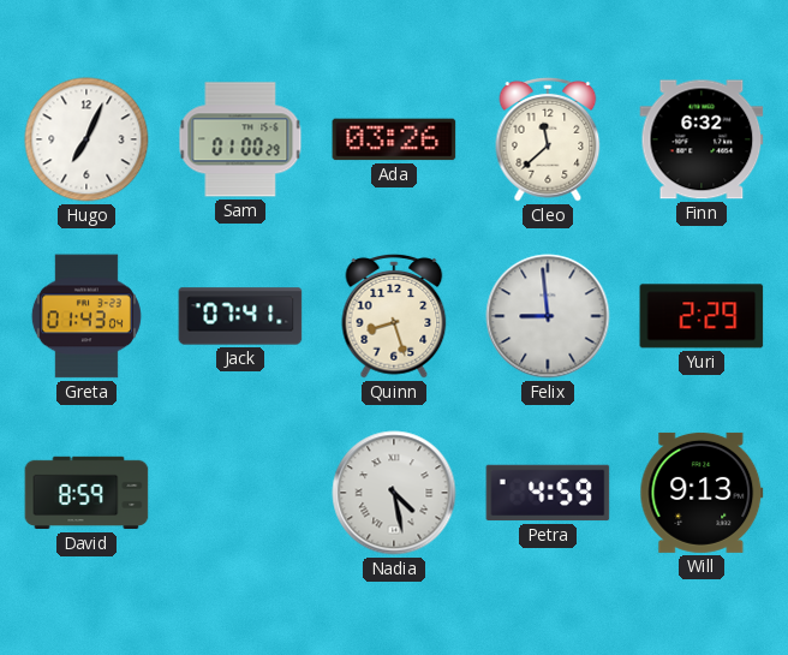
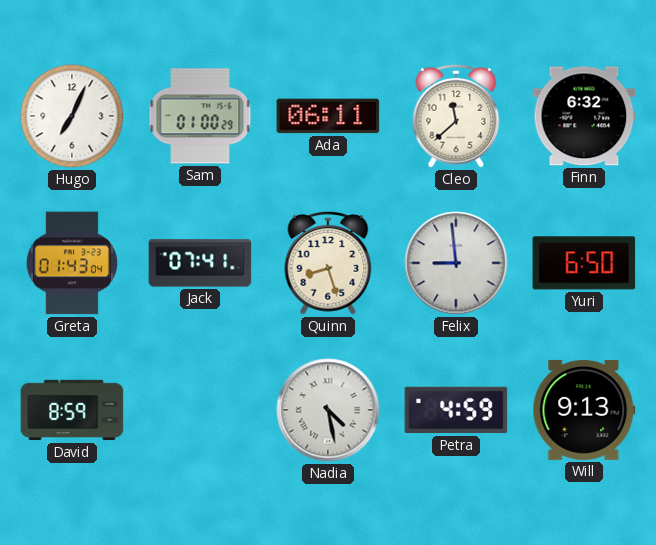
Ada: 03:26 -> 06:11 (328, 116)
Yuri: 2:29 -> 6:50 (584, 263)
